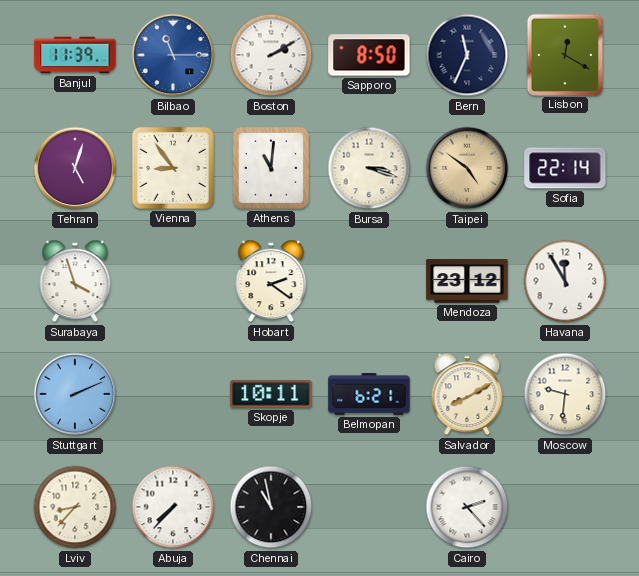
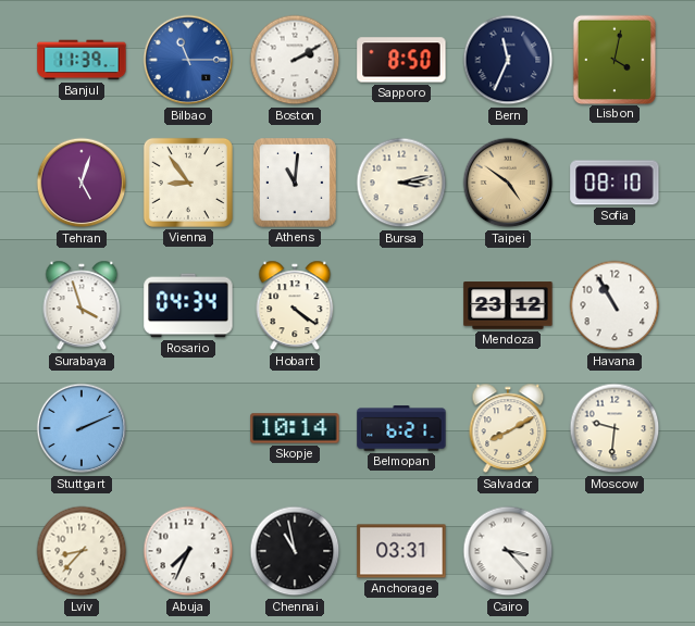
Lisbon: 12:20 -> 4:02 (613, 59)
Bursa: 3:18 -> 3:13 (401, 183)
Sofia: 22:14 -> 08:10 (615, 183)
Rosario: none -> 04:34 (188, 305)
Hobart: 2:21 -> 4:21 (295, 305)
Havana: 11:55 -> 10:55 (615, 305)
Skopje: 10:11 -> 10:14 (295, 428)
Abuja: 7:37 -> 7:34 (188, 551)
Anchorage: none -> 03:31 (401, 551)
Cairo: 2:23 -> 3:23 (508, 551)
